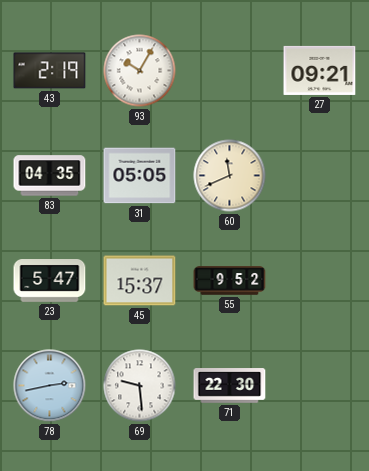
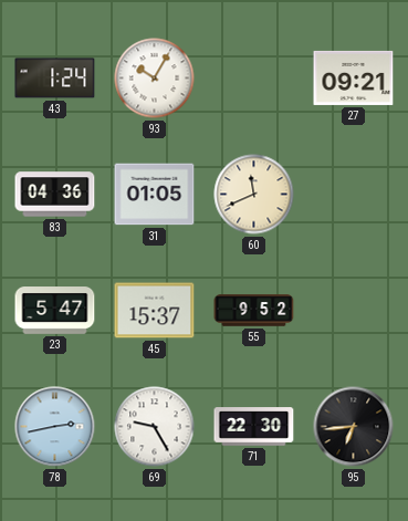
43: 2:19 -> 1:24 (55, 79)
83: 04:35 -> 04:36 (55, 195)
31: 05:05 -> 01:05 (155, 195)
69: 9:29 -> 9:25 (155, 427)
95: none -> 6:44 (354, 427)
